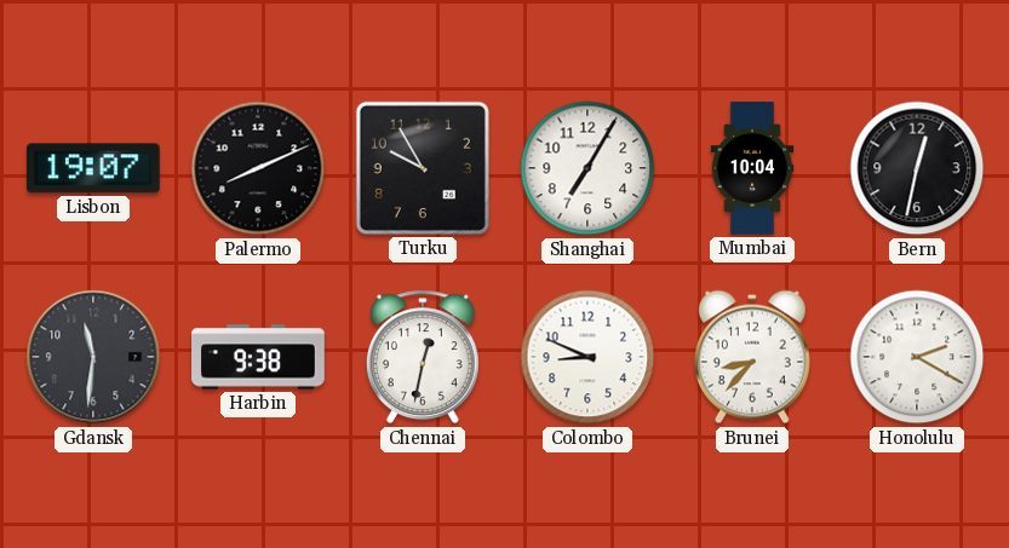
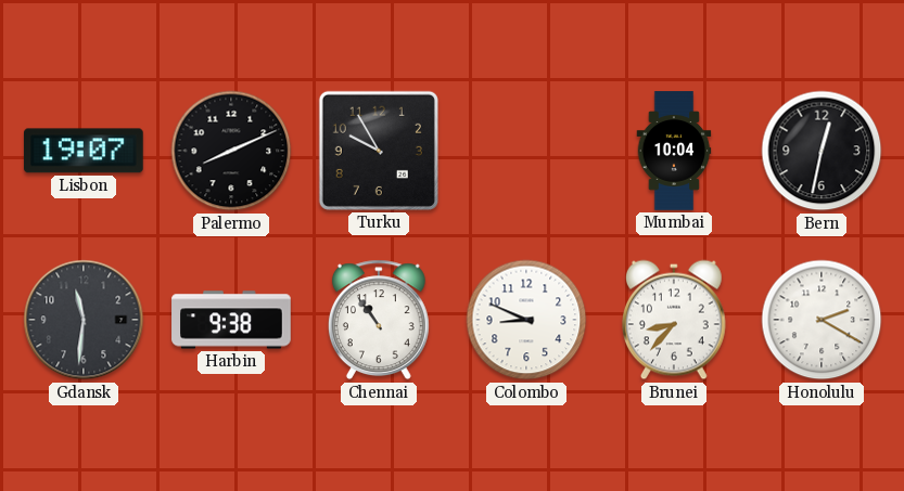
Shanghai: 7:05 -> none (587, 168)
Chennai: 12:32 -> 10:54 (379, 320)
